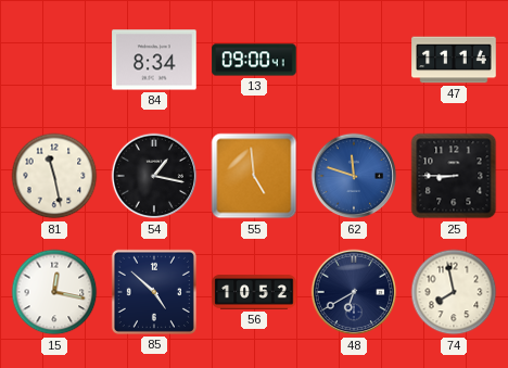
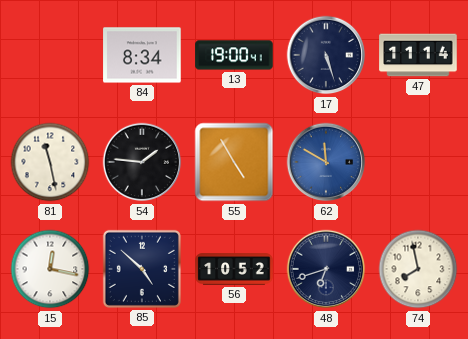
13: 09:00 -> 19:00 (234, 55)
17: none -> 5:27 (326, 55)
54: 1:17 -> 1:46 (142, 162)
55: 4:59 -> 4:55 (234, 162)
62: 11:48 -> 11:50 (326, 162)
25: 8:45 -> none (454, 176)
48: 6:40 -> 6:42 (326, 269)
